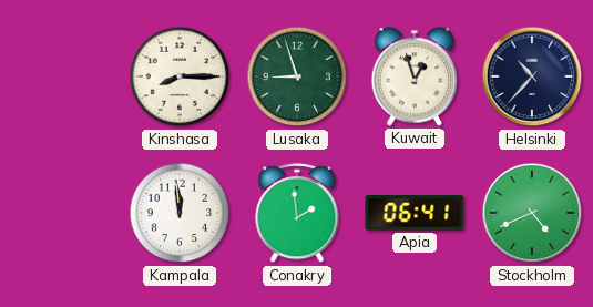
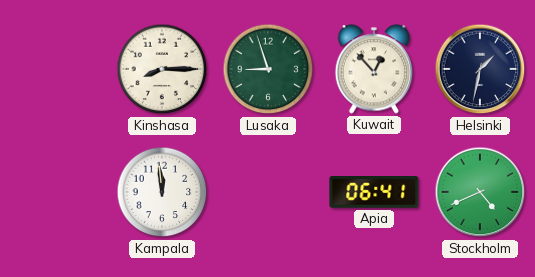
Kuwait: 12:57 -> 12:53 (374, 69)
Helsinki: 10:37 -> 1:32 (480, 69)
Conakry: 1:59 -> none (297, 214)
